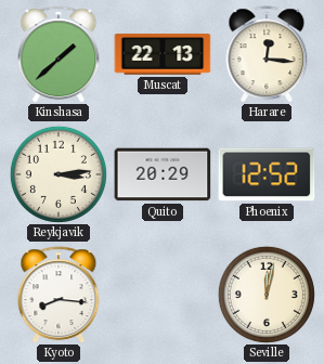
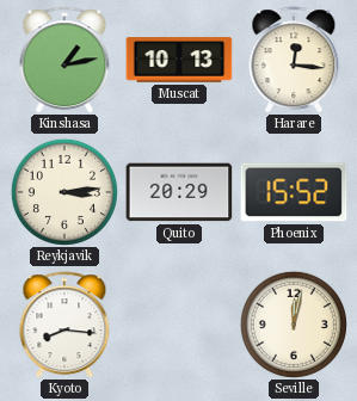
Kinshasa: 1:38 -> 1:13 (64, 60)
Muscat: 22:13 -> 10:13 (179, 60)
Phoenix: 12:52 -> 15:52 (294, 192)
